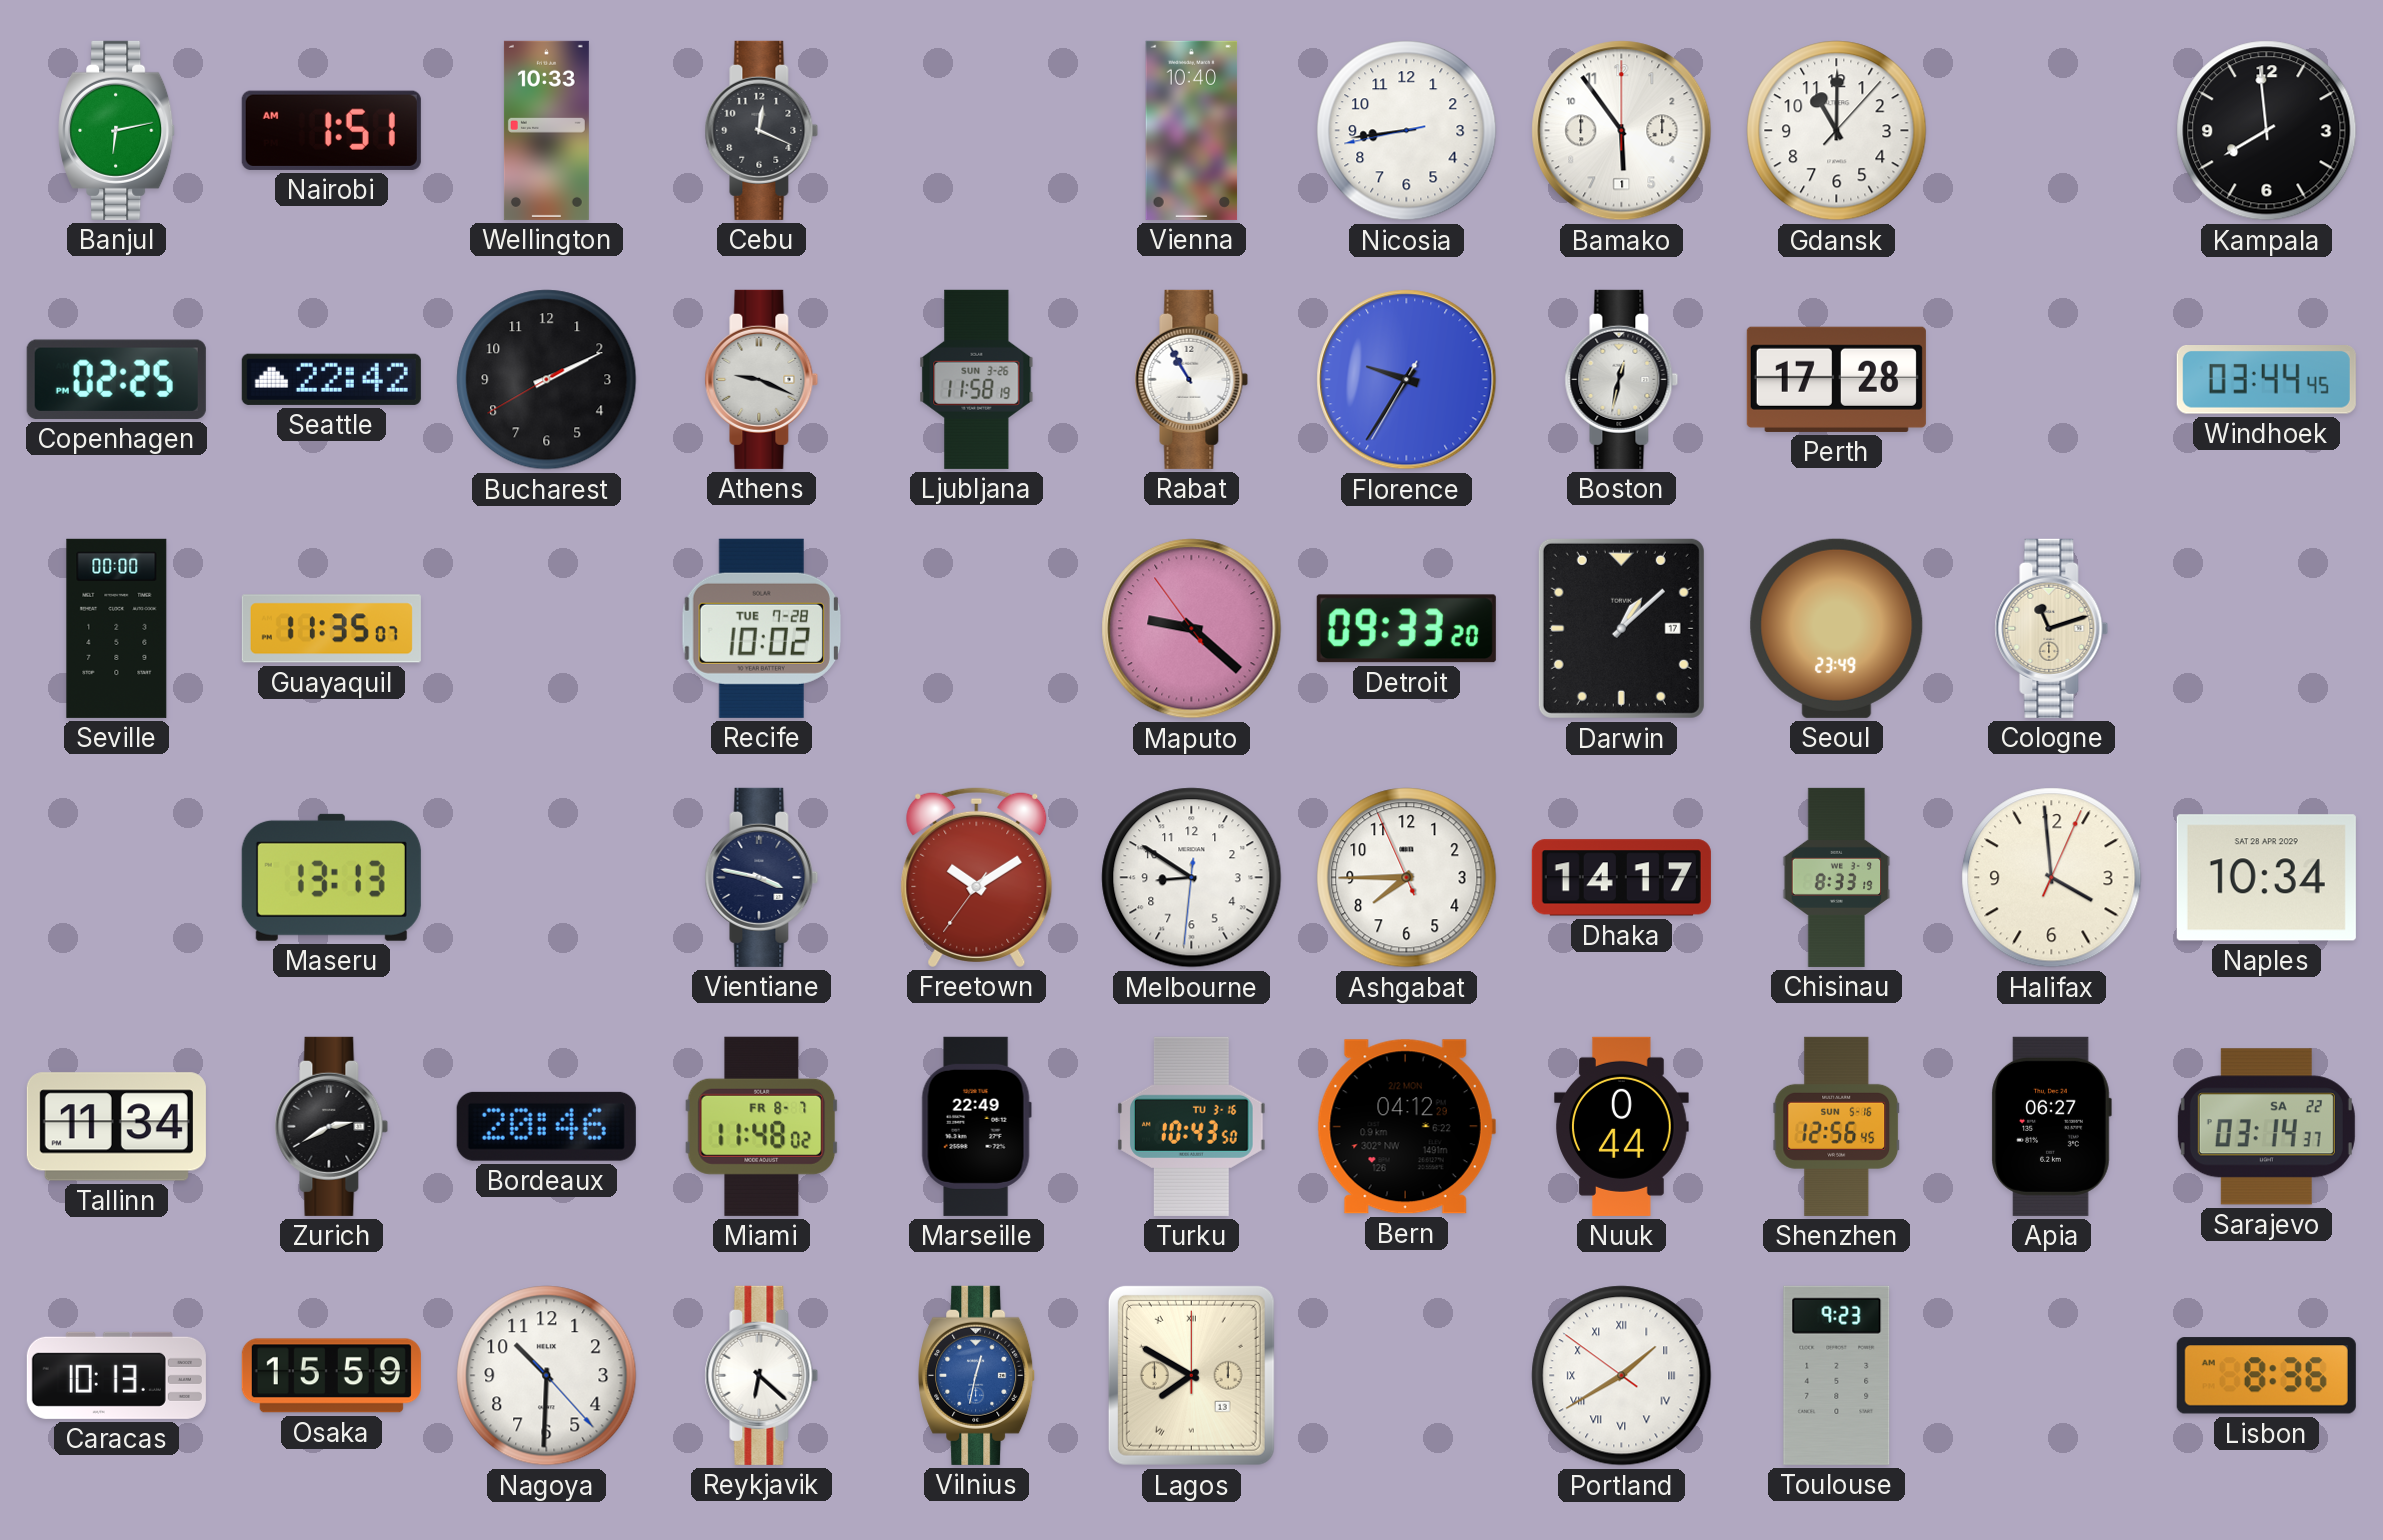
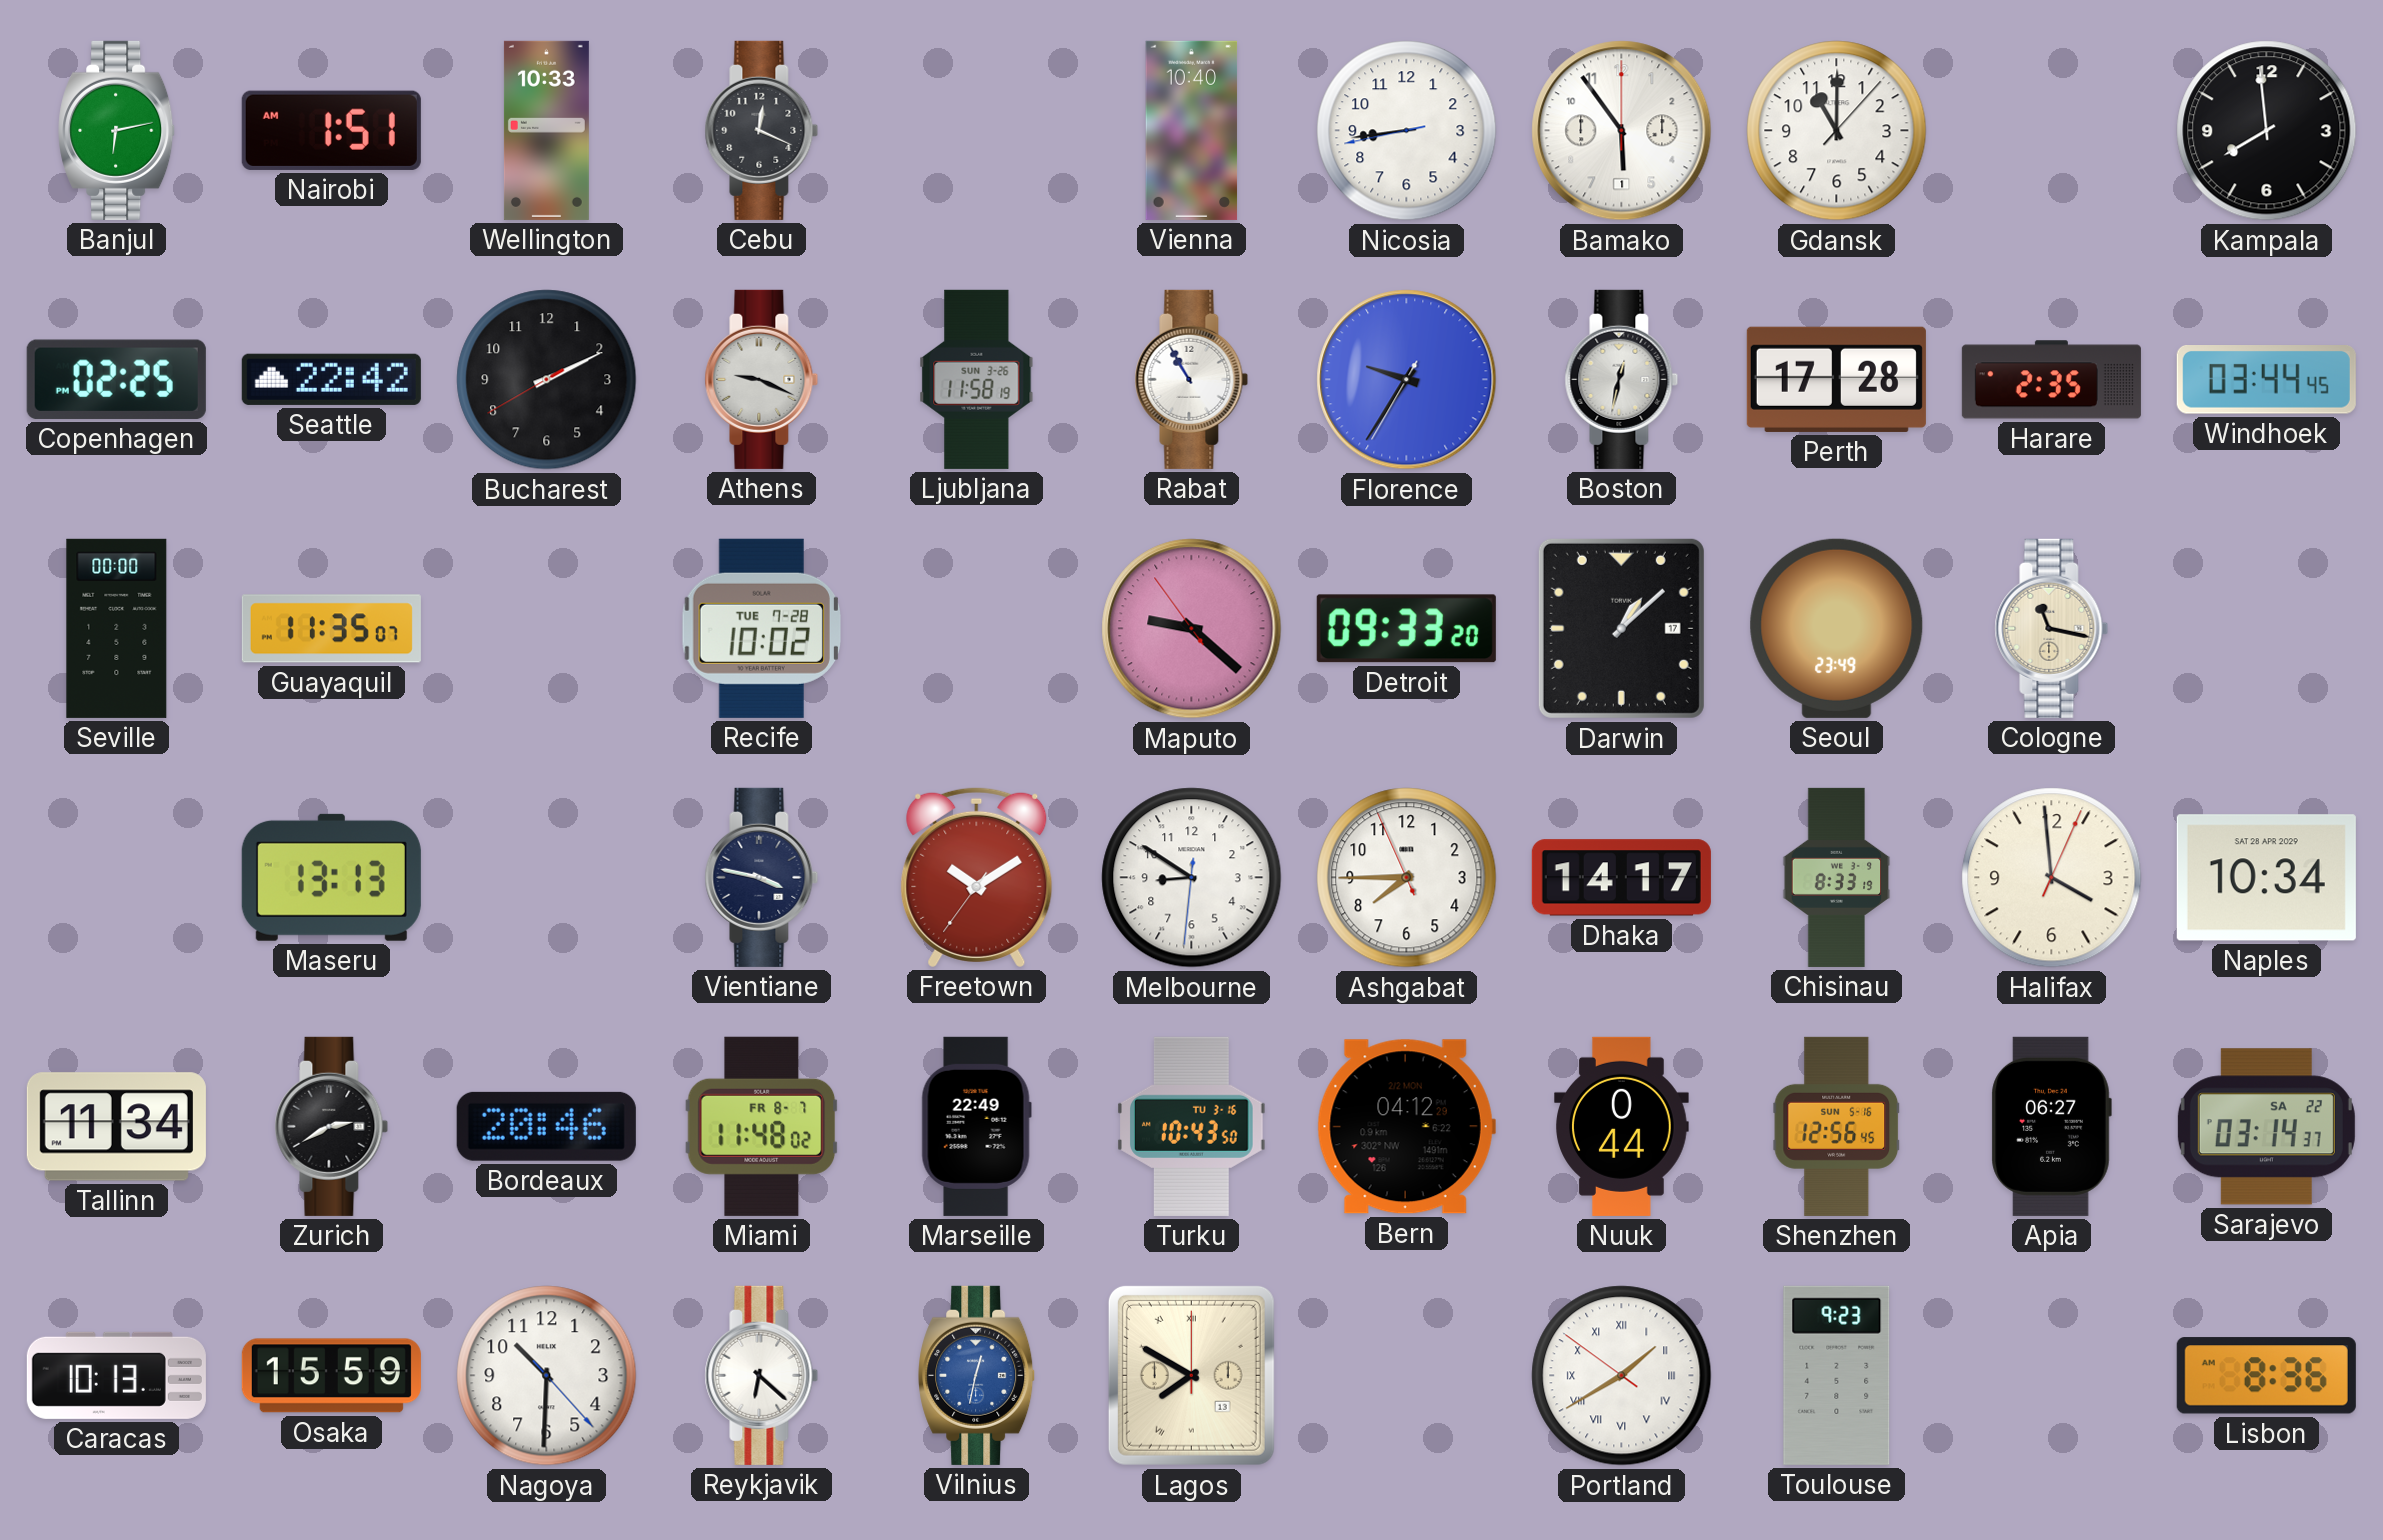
Harare: none -> 2:35 (2051, 380)
Cologne: 11:12 -> 11:17 (2052, 628)
